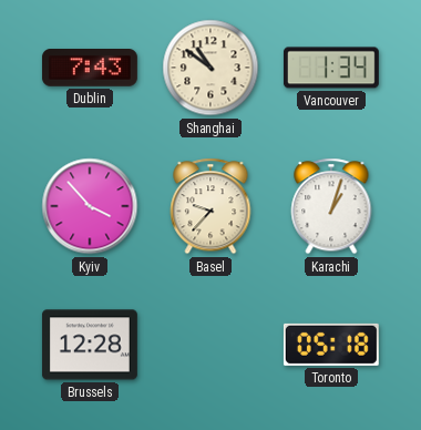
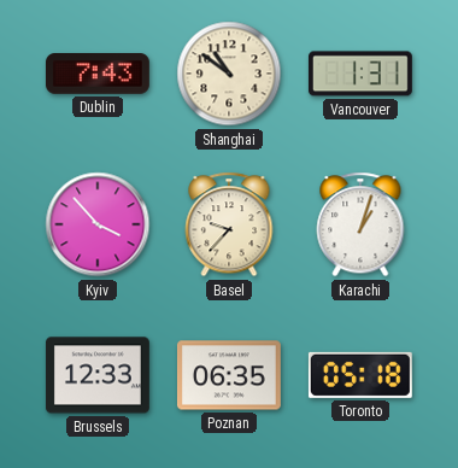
Vancouver: 1:34 -> 1:31 (360, 74)
Brussels: 12:28 -> 12:33 (98, 375)
Poznan: none -> 06:35 (229, 375)
